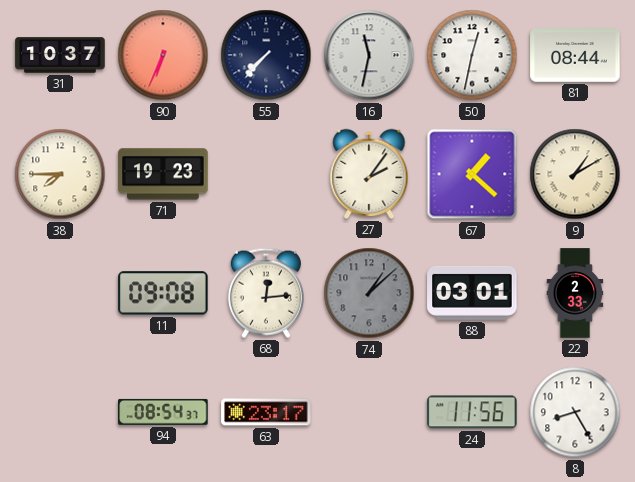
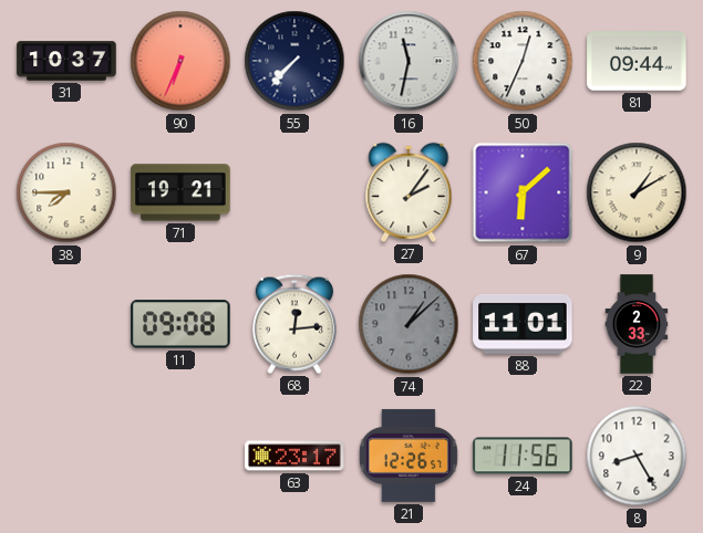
50: 12:32 -> 12:34 (523, 61)
81: 08:44 -> 09:44 (637, 62)
71: 19:23 -> 19:21 (180, 192)
67: 1:22 -> 6:08 (523, 192)
88: 03:01 -> 11:01 (523, 324)
94: 08:54 -> none (163, 412)
21: none -> 12:26 (409, 456)
